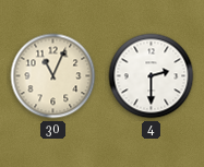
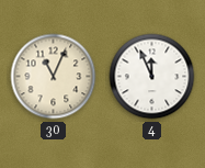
4: 2:30 -> 11:56 (152, 77)
